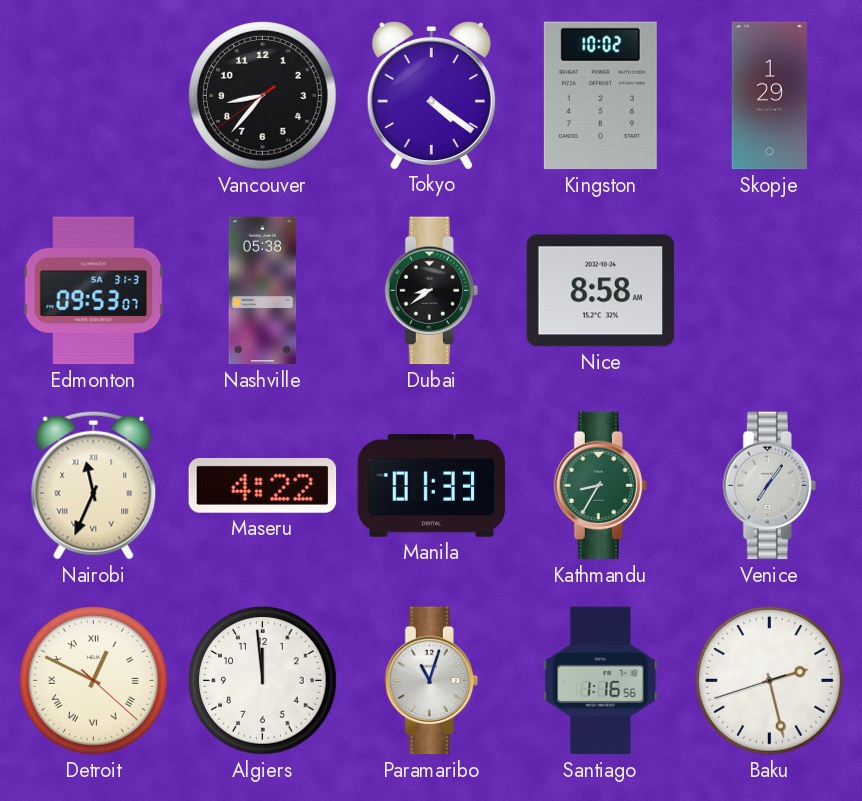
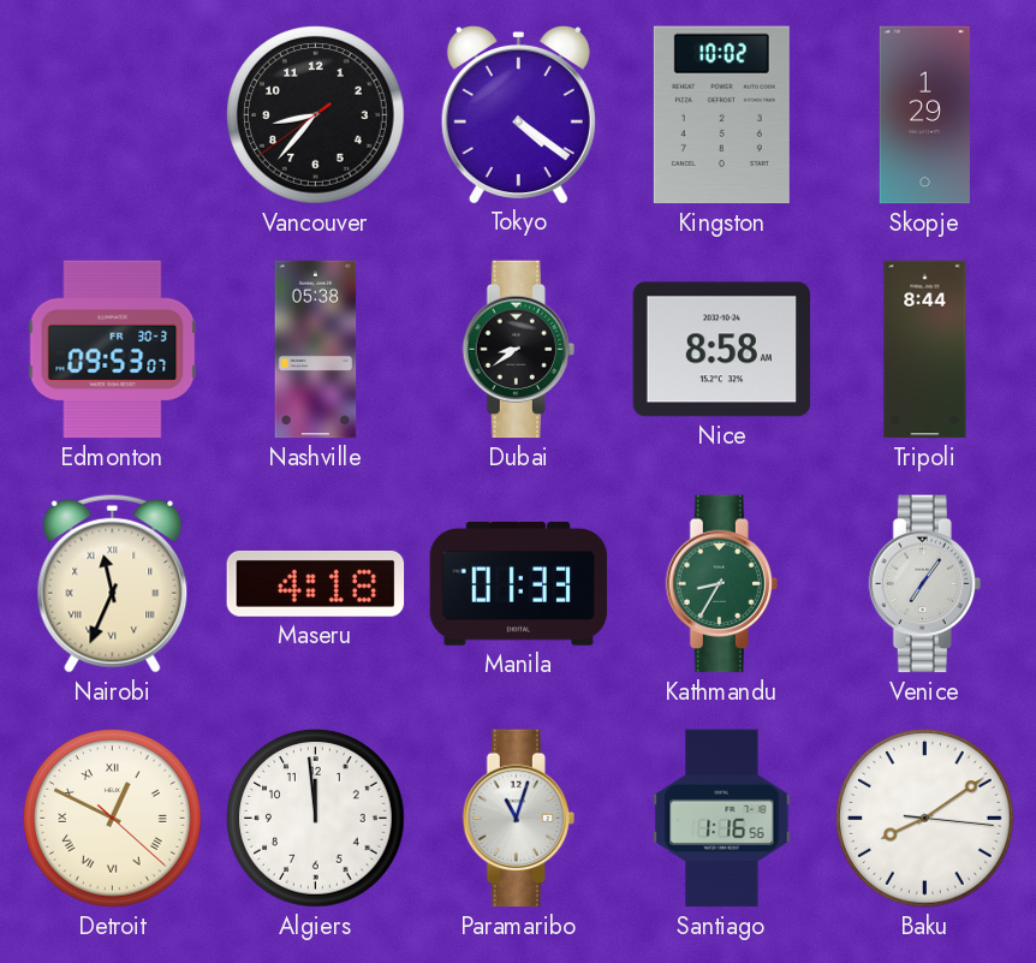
Edmonton date: SA 31-3 -> FR 30-3 (113, 350)
Tripoli: none -> 8:44 (925, 350)
Maseru: 4:22 -> 4:18 (316, 584)
Baku: 2:27 -> 8:09 (925, 819)
